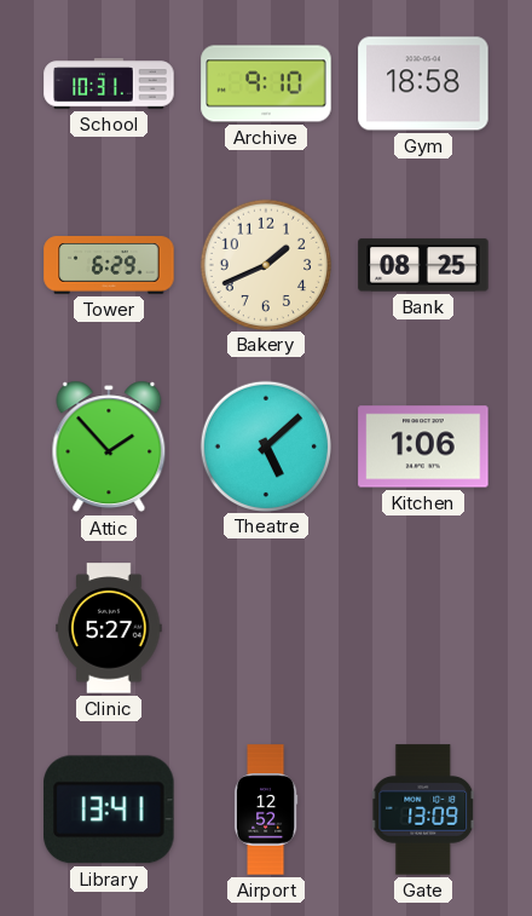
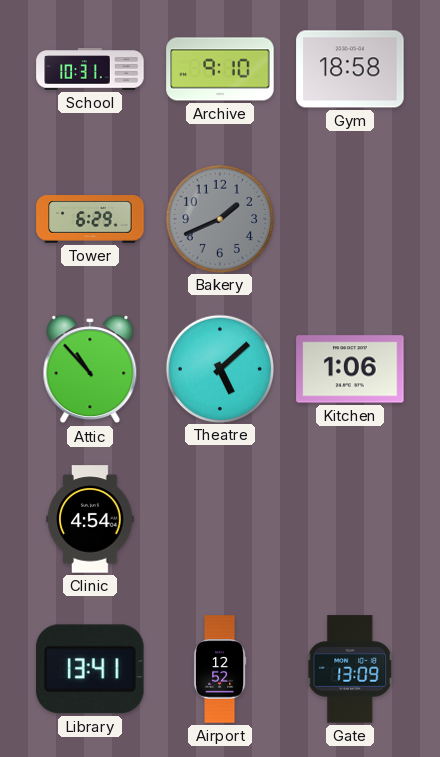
Bakery dial: cream -> grey (219, 218)
Bank: 08:25 -> none (423, 265)
Attic: 1:53 -> 10:53 (90, 369)
Clinic: 5:27 -> 4:54 (90, 519)
